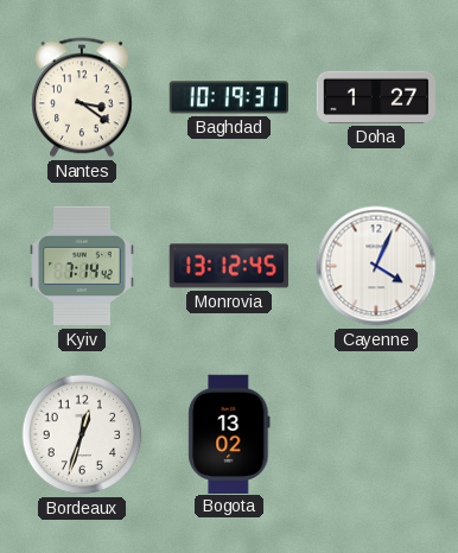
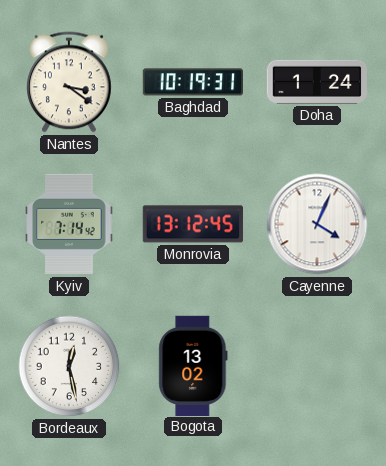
Doha: 1:27 -> 1:24 (316, 82)
Bordeaux: 12:33 -> 12:28 (69, 366)
